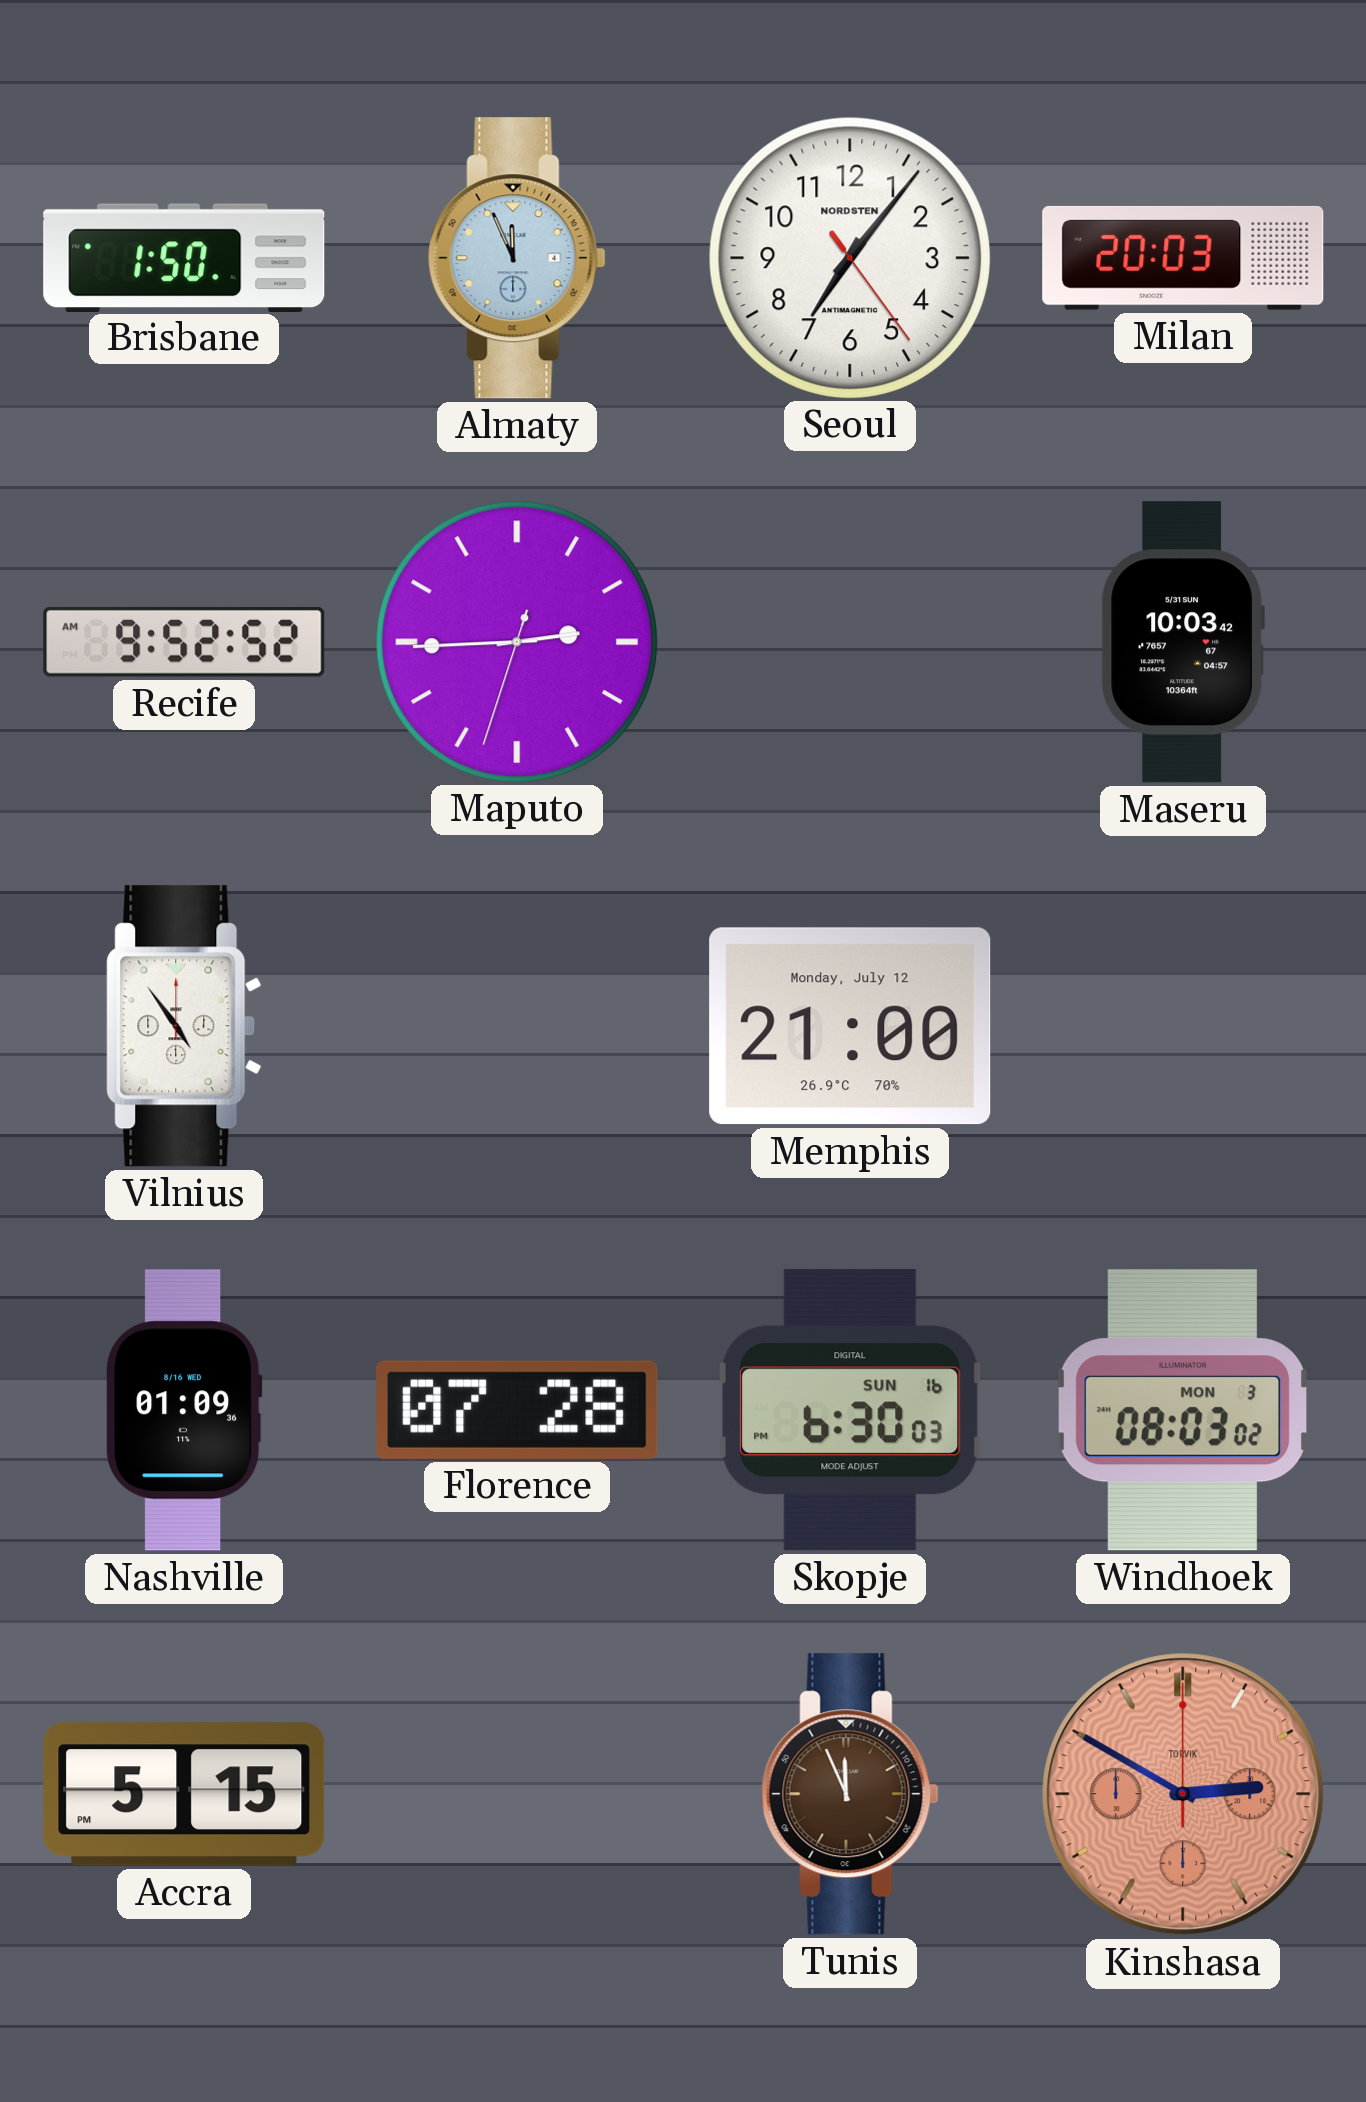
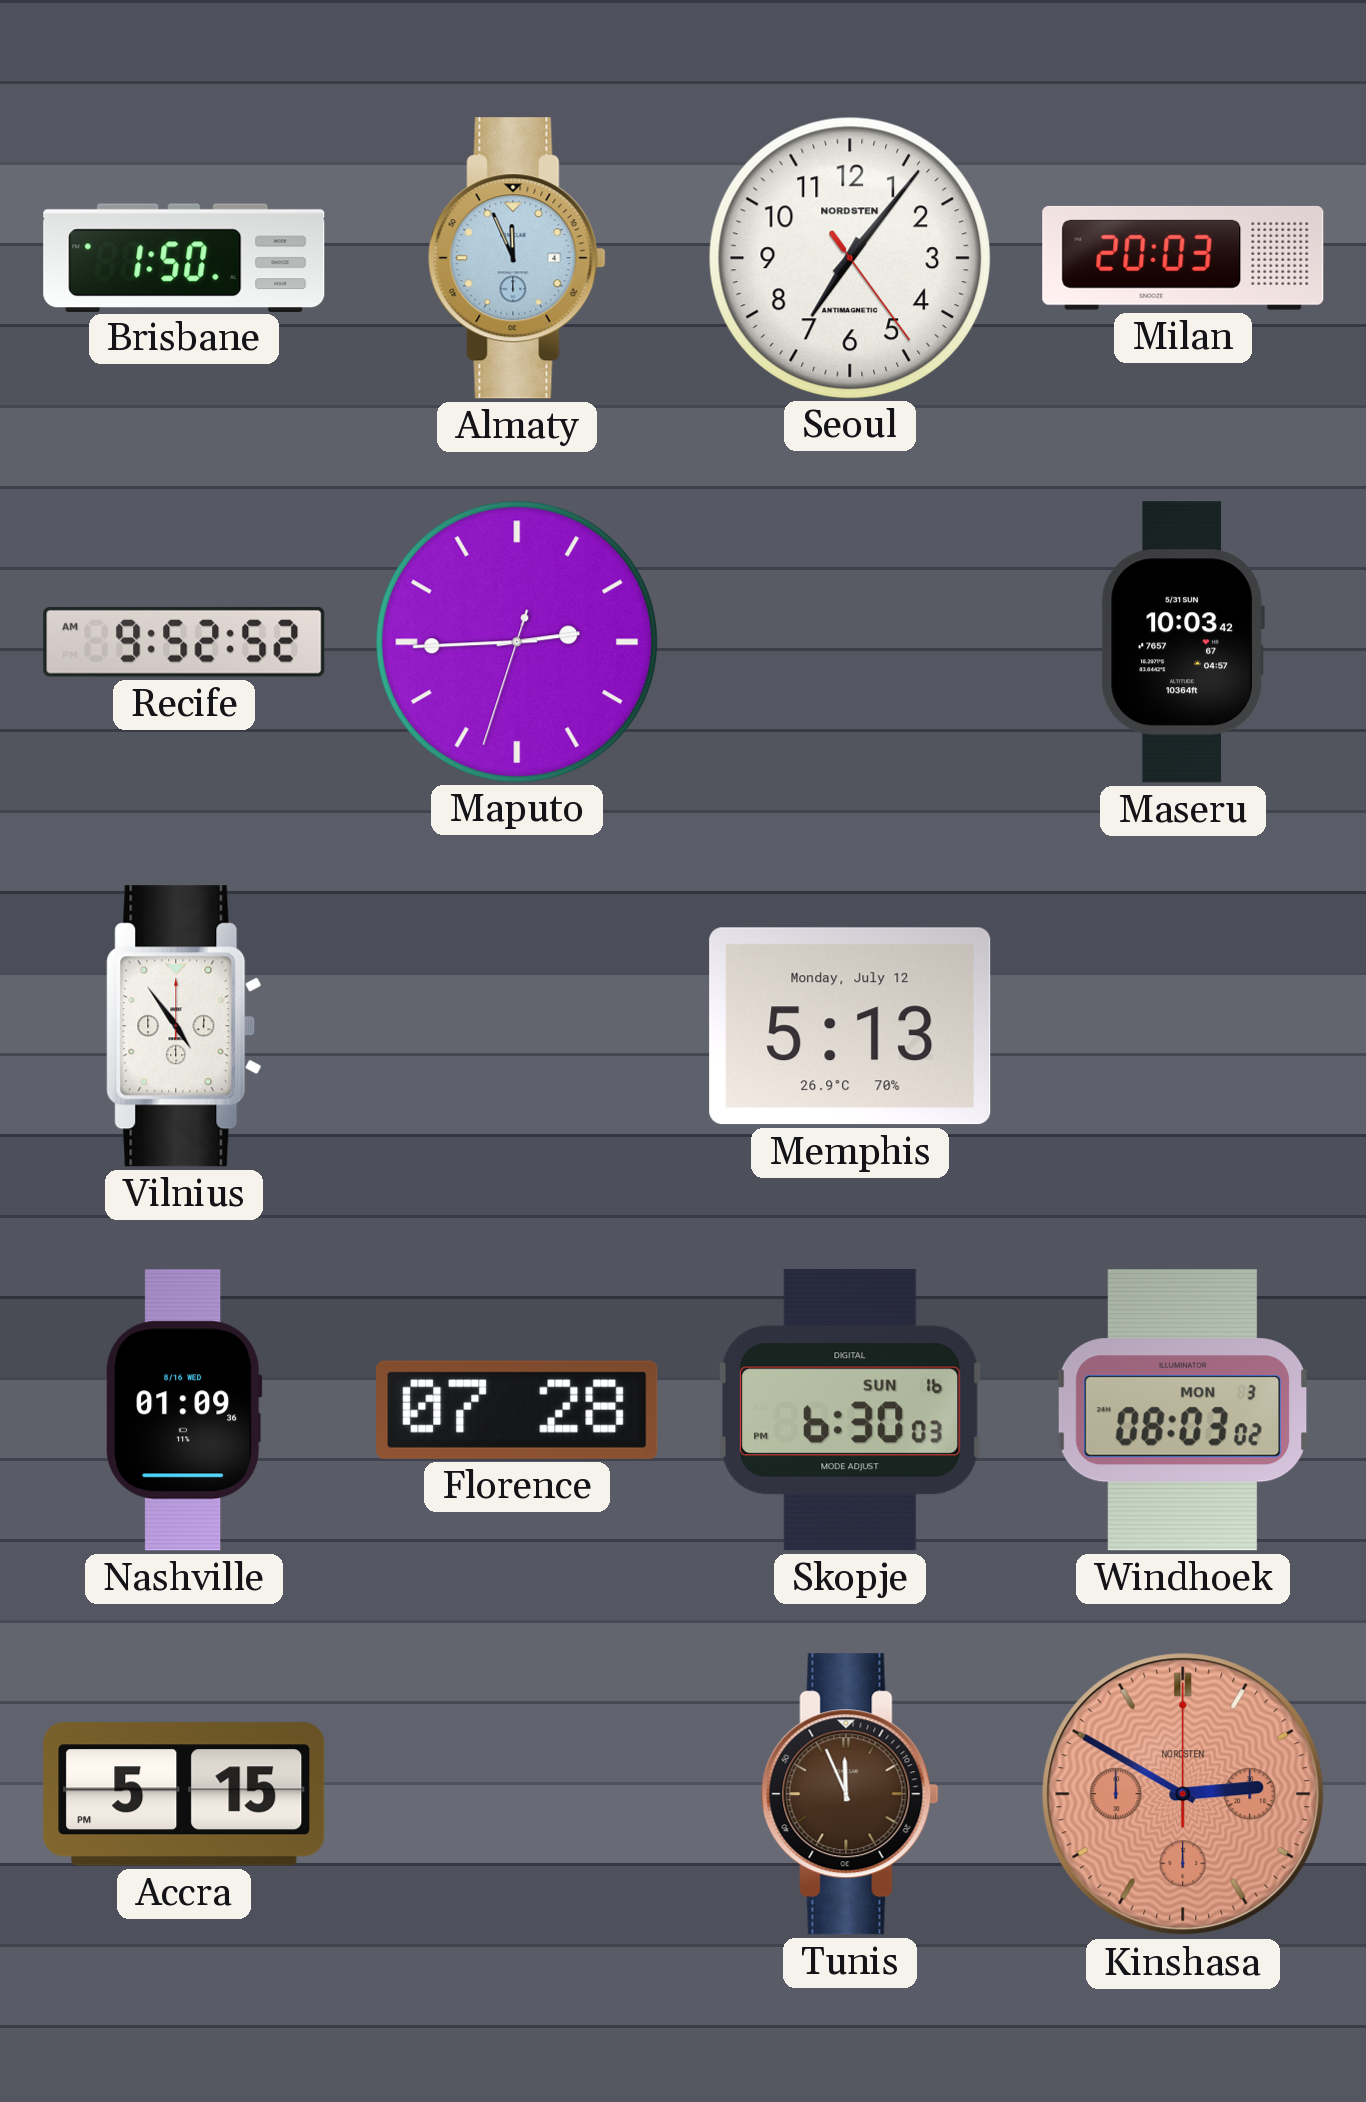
Memphis: 21:00 -> 5:13 (850, 1026)
Kinshasa brand: TORVIK -> NORDSTEN (1183, 1794)
